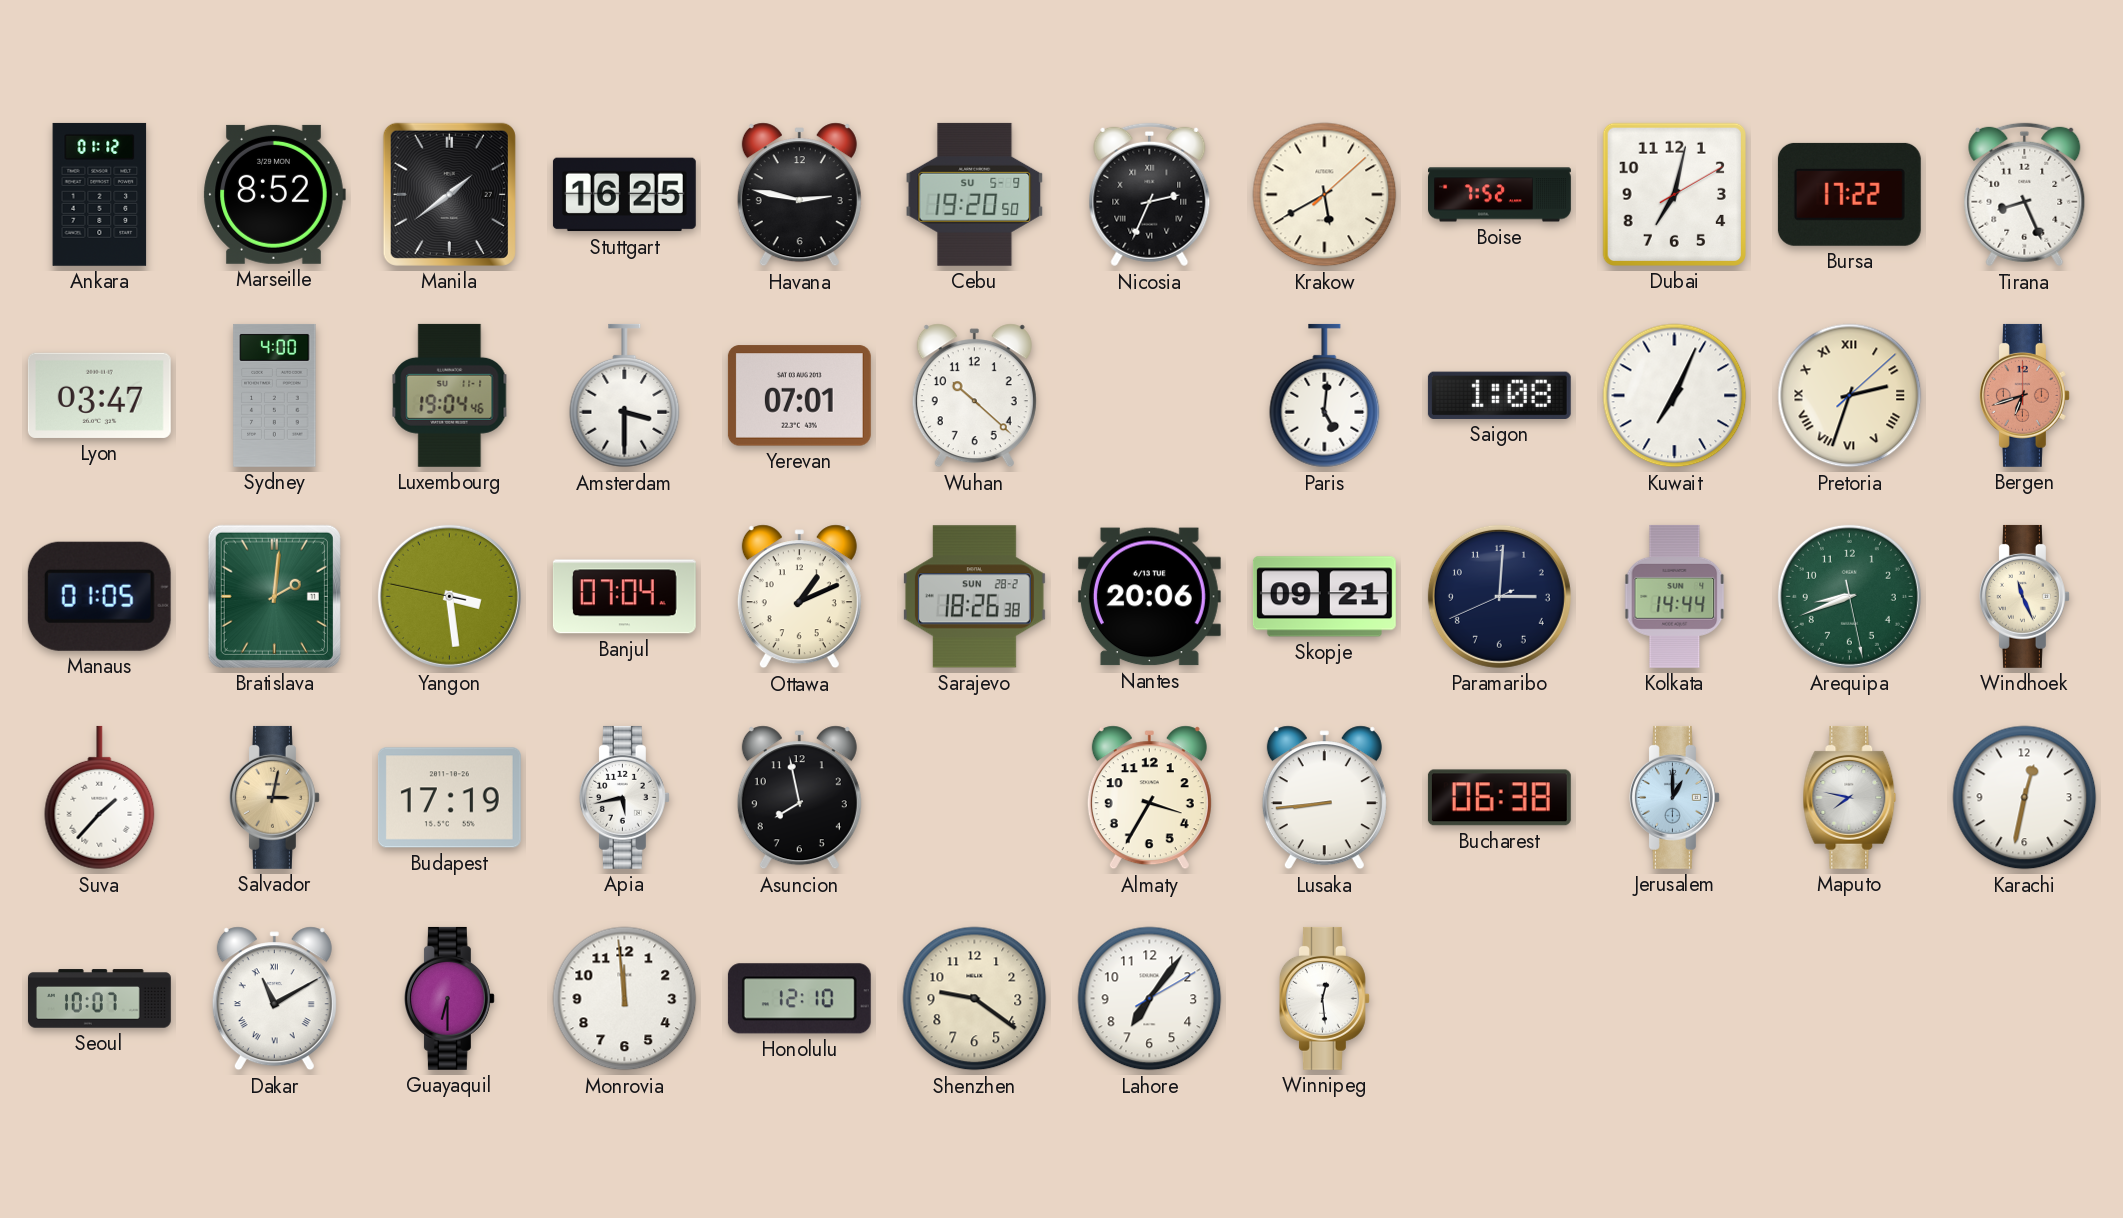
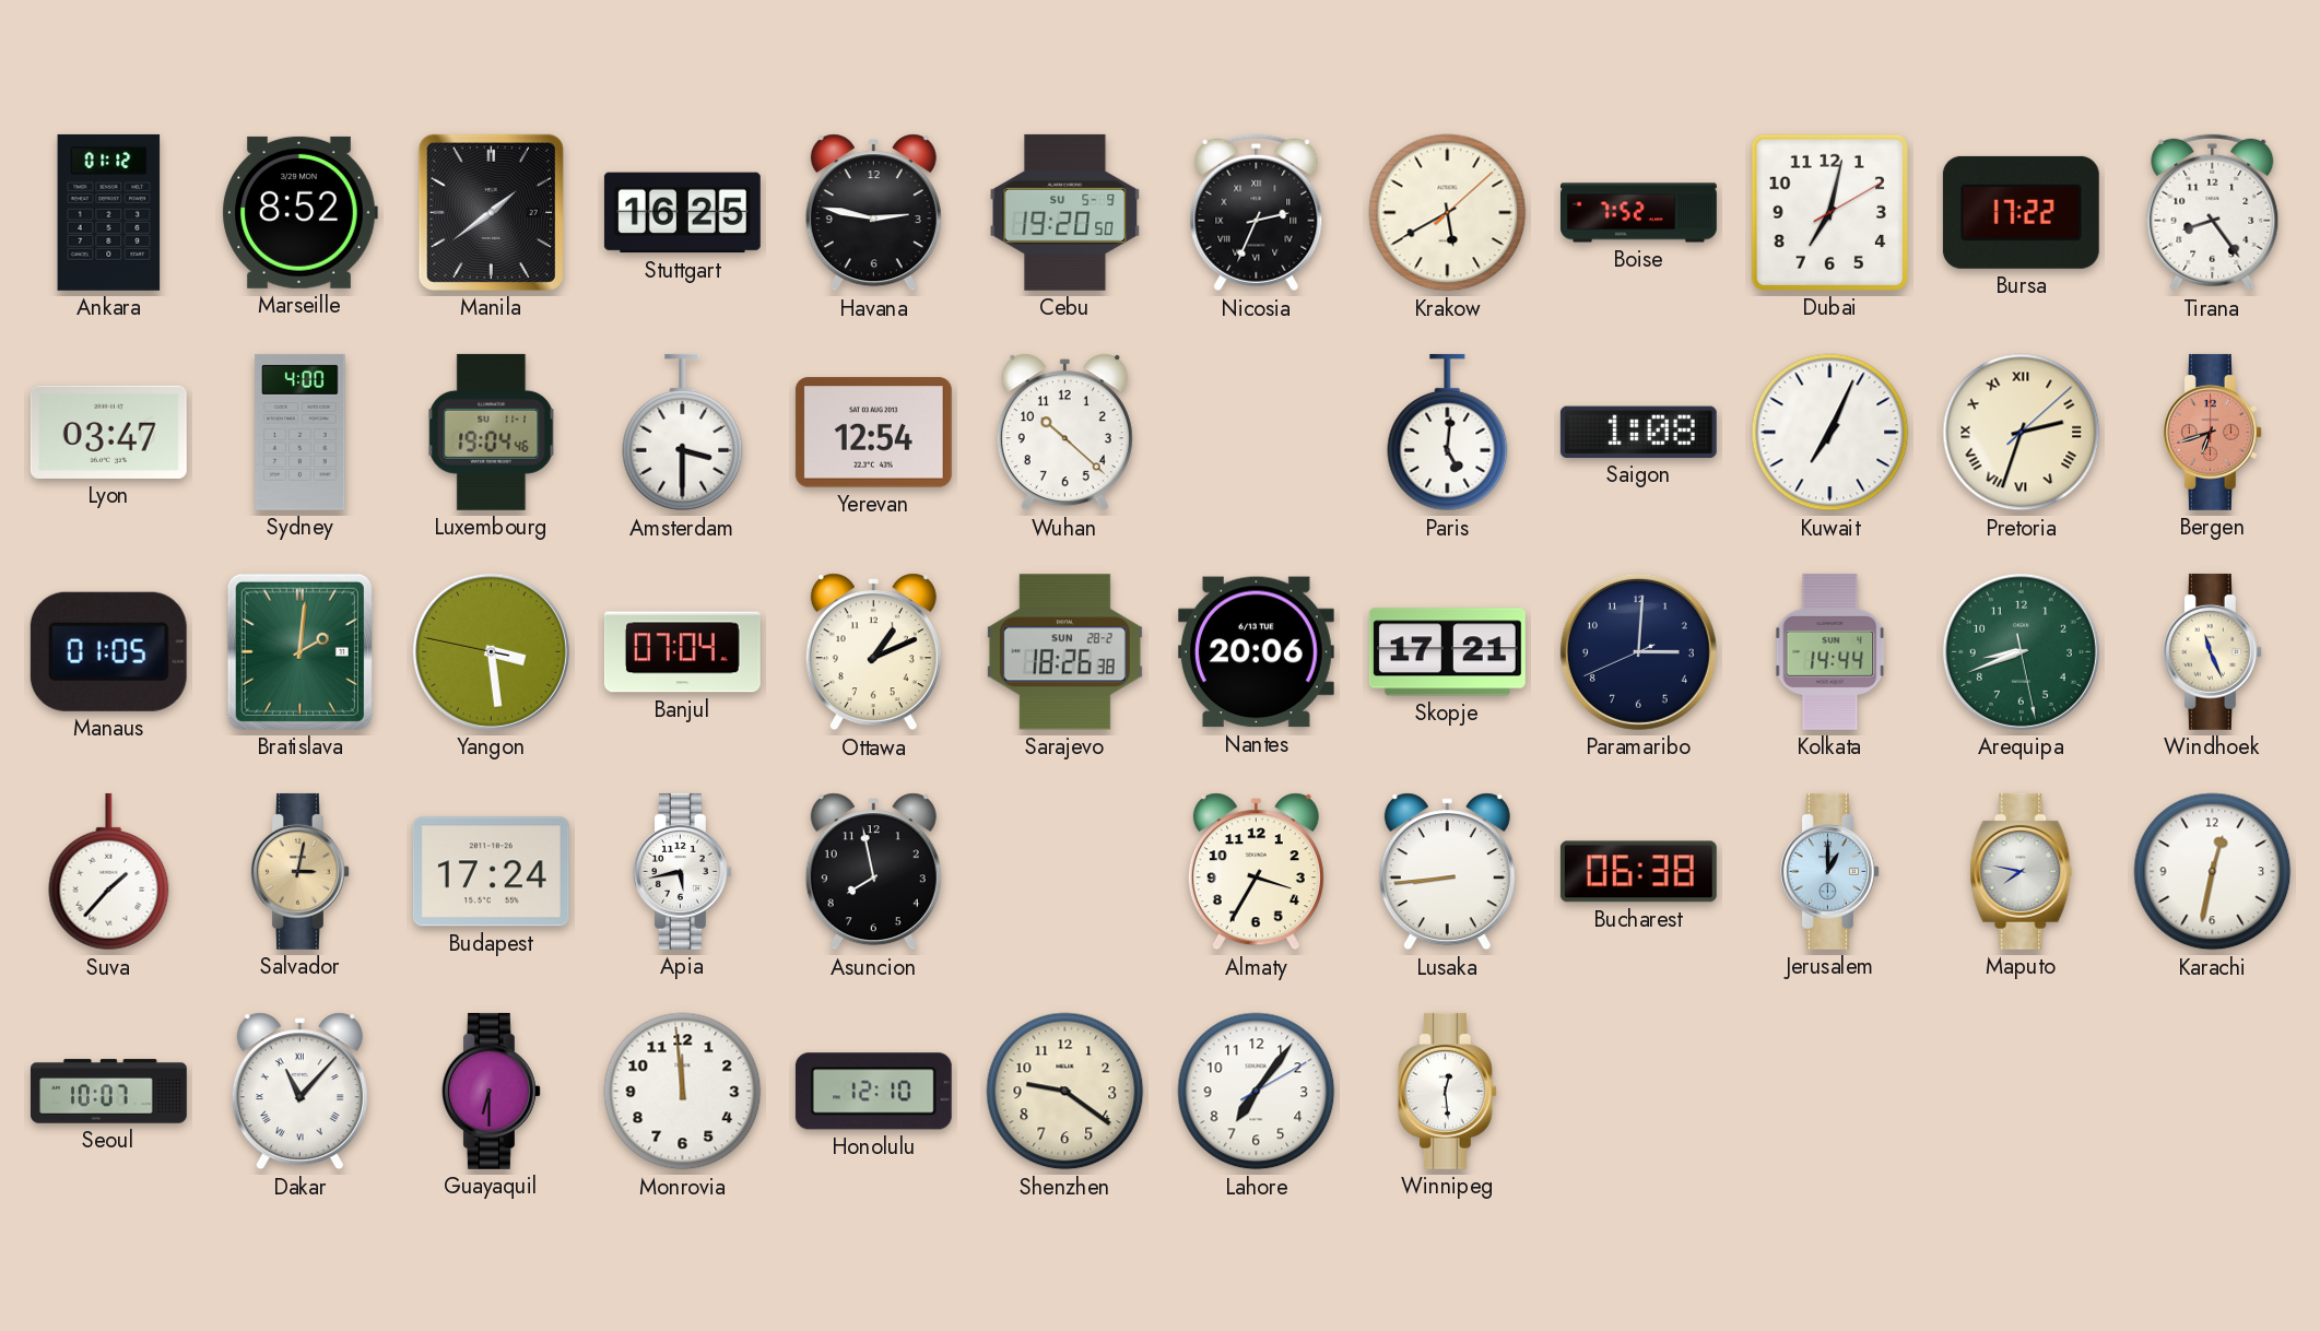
Tirana: 8:26 -> 8:24 (2213, 213)
Yerevan: 07:01 -> 12:54 (873, 433)
Skopje: 09:21 -> 17:21 (1447, 652)
Budapest: 17:19 -> 17:24 (491, 872)
Dakar: 11:10 -> 11:07 (299, 1092)
